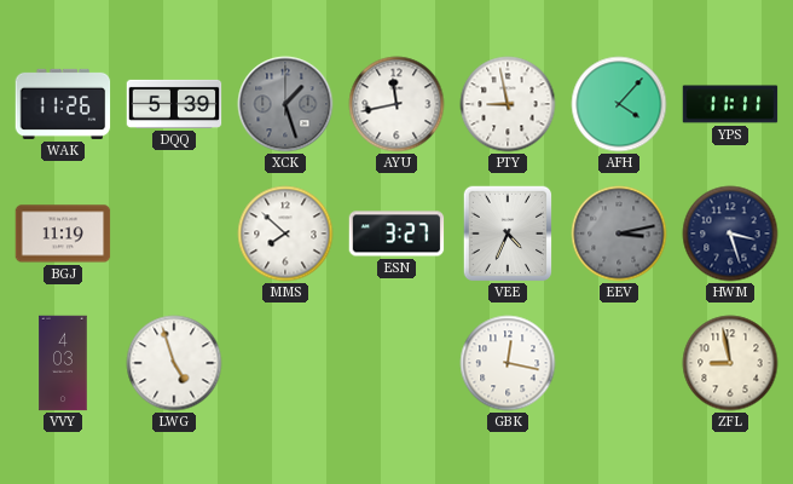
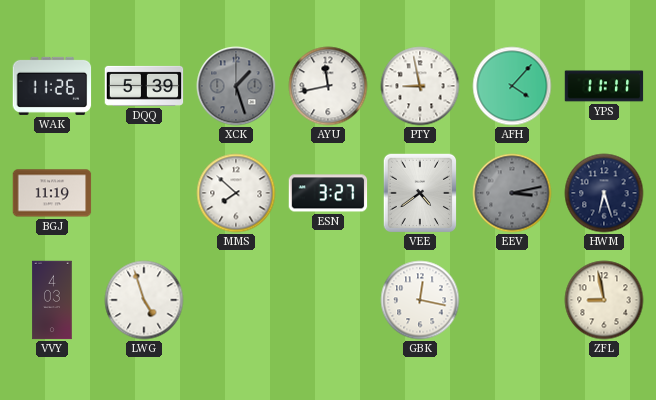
VEE: 4:34 -> 4:39 (419, 193)
HWM: 3:27 -> 6:27 (604, 193)
